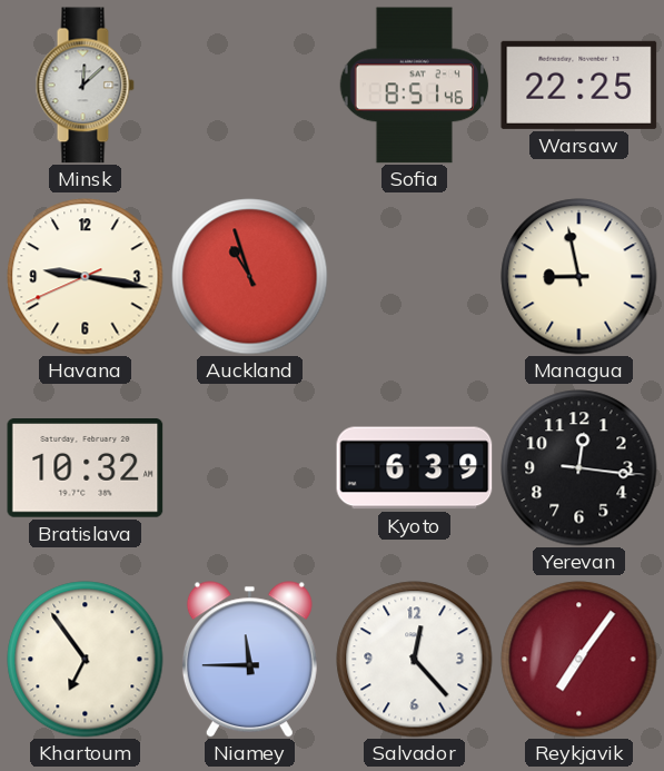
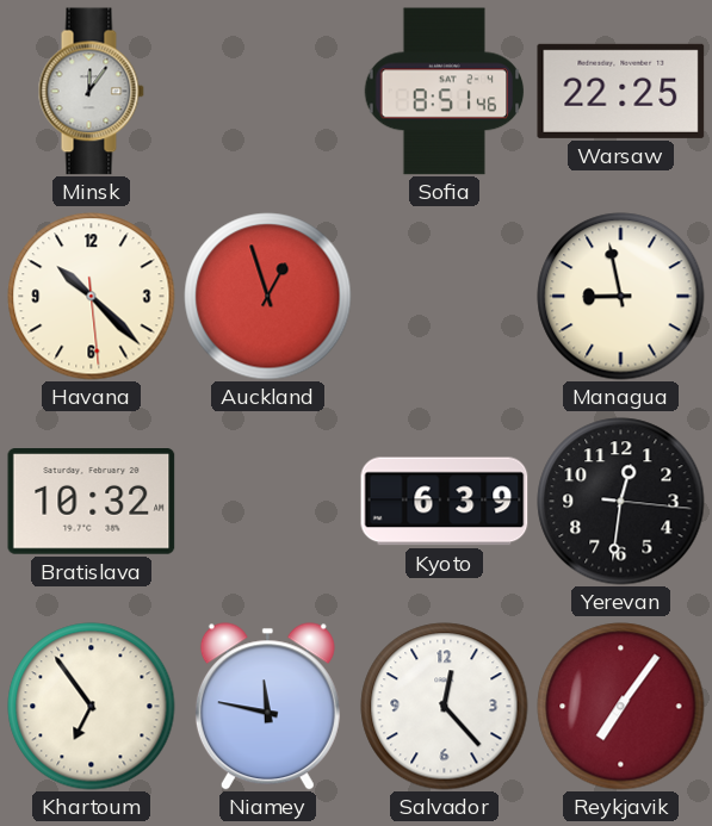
Minsk: 12:08 -> 12:06 (91, 92)
Havana: 9:16 -> 10:22 (92, 297)
Auckland: 10:57 -> 12:57 (268, 297)
Yerevan: 12:16 -> 12:31 (621, 502)
Niamey: 11:45 -> 11:47 (267, 707)
